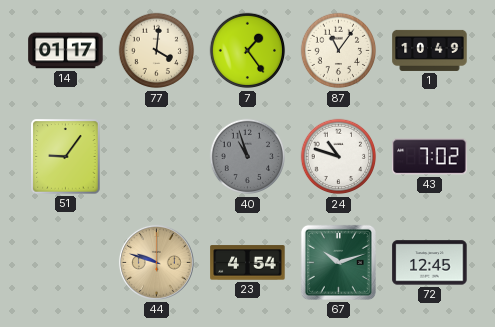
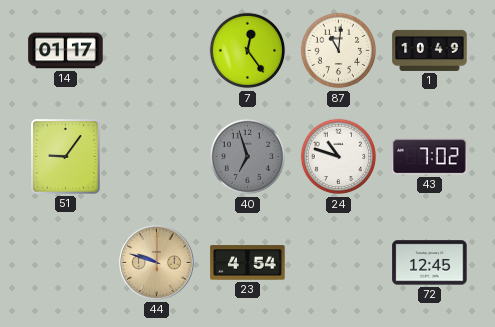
77: 4:01 -> none (157, 51)
7: 1:24 -> 12:24 (248, 51)
87: 11:06 -> 11:01 (339, 51)
40: 10:57 -> 6:57 (248, 157)
67: 10:12 -> none (338, 262)
